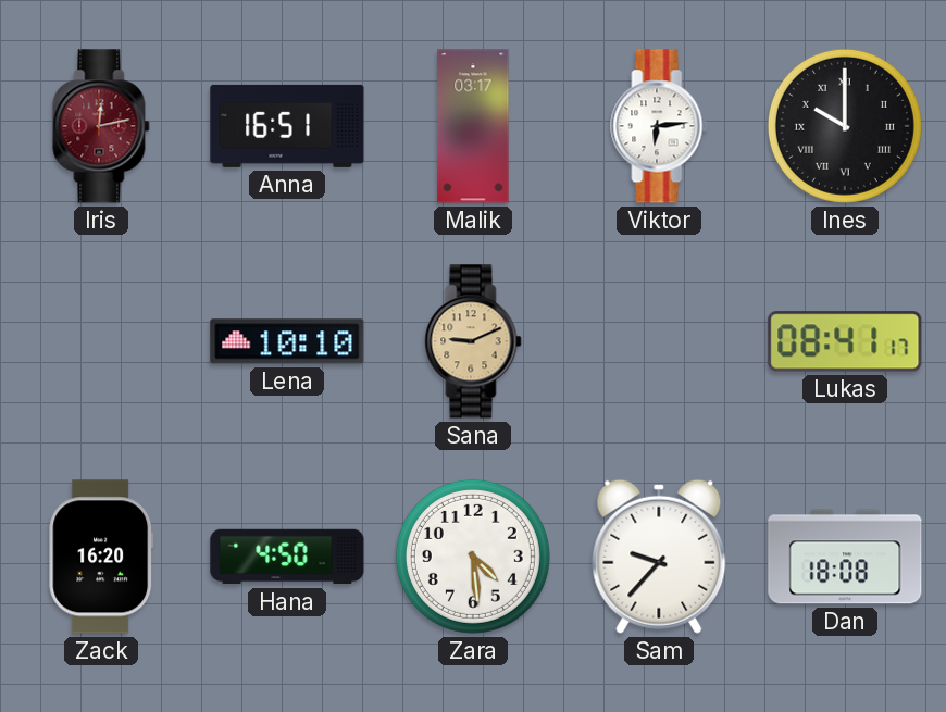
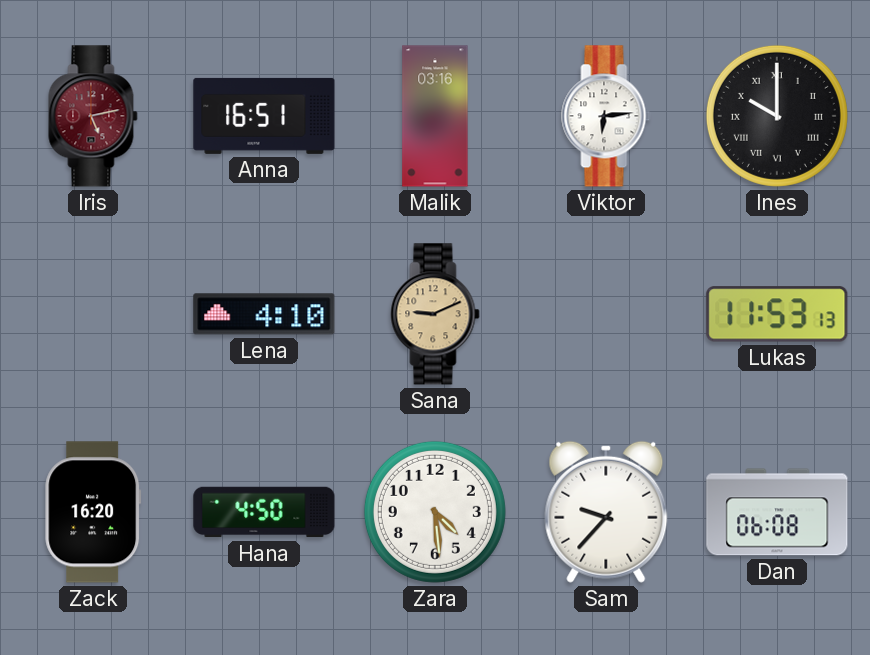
Iris: 12:13 -> 5:13 (93, 116)
Malik: 03:17 -> 03:16 (435, 116)
Lena: 10:10 -> 4:10 (264, 314)
Lukas: 08:41 -> 11:53 (777, 314)
Dan: 18:08 -> 06:08 (777, 512)
